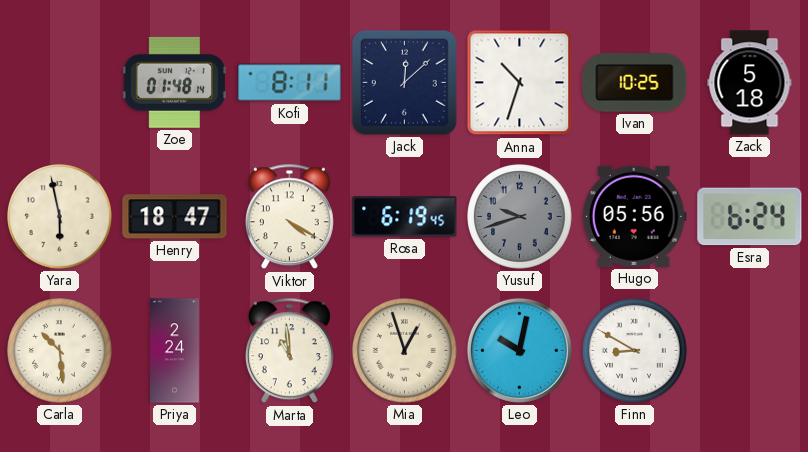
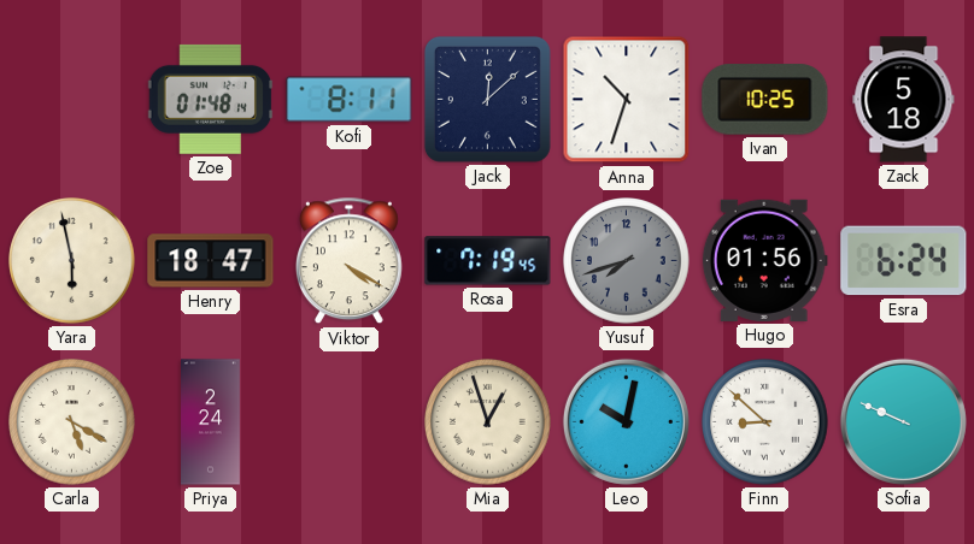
Rosa: 6:19 -> 7:19 (488, 261)
Yusuf: 9:42 -> 7:42 (627, 261)
Hugo: 05:56 -> 01:56 (764, 260)
Carla: 10:29 -> 5:20 (72, 422)
Marta: 10:59 -> none (289, 351)
Finn: 8:50 -> 8:52 (765, 422)
Sofia: none -> 9:49 (903, 421)
